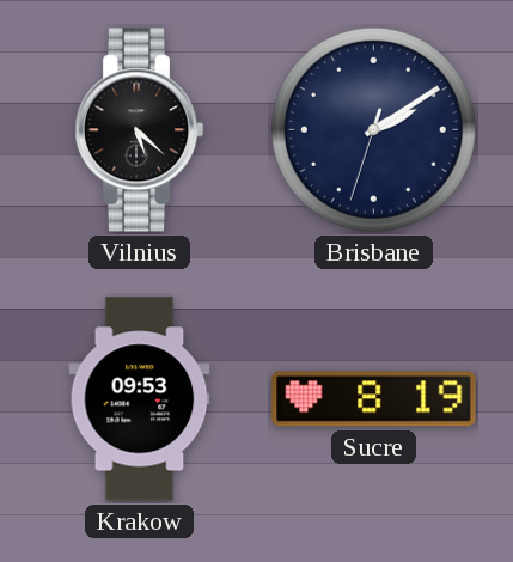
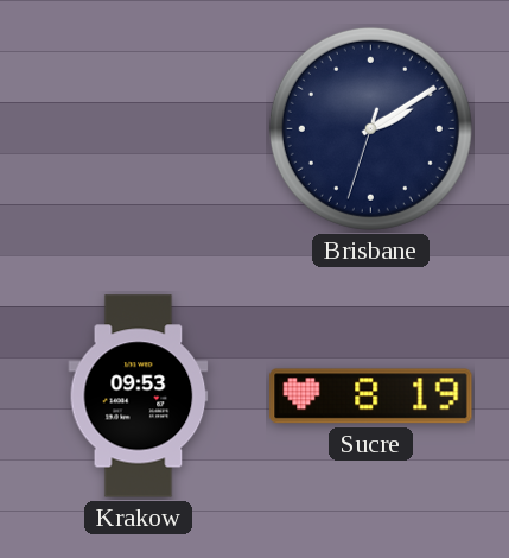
Vilnius: 5:22 -> none (139, 130)
